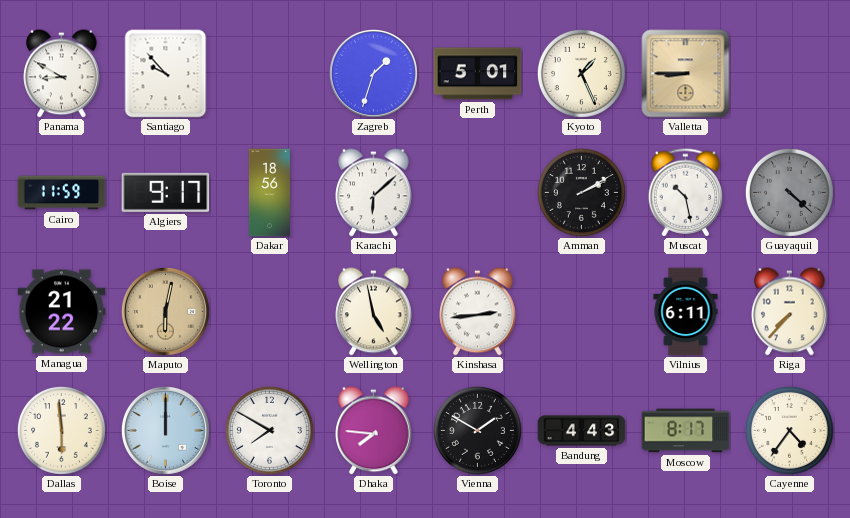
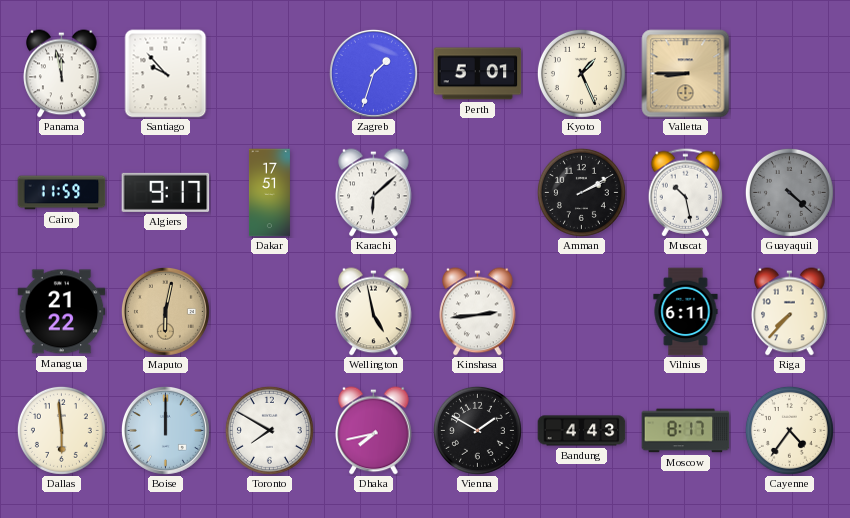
Panama: 8:50 -> 11:58 (62, 74)
Dakar: 18:56 -> 17:51 (269, 193)
Dhaka: 7:46 -> 7:43 (374, 431)
